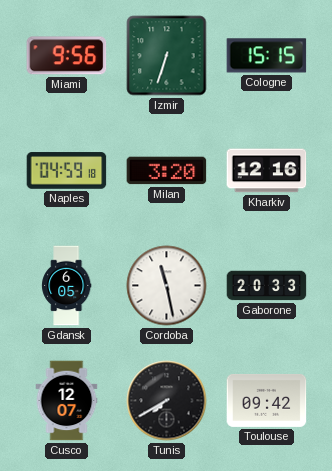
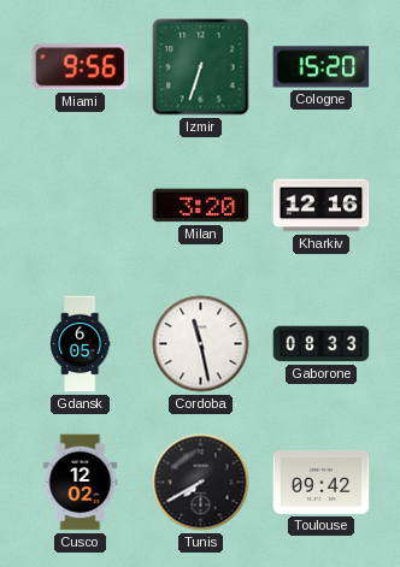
Cologne: 15:15 -> 15:20 (322, 67)
Naples: 04:59 -> none (67, 171)
Gaborone: 20:33 -> 08:33 (322, 344)
Cusco: 12:07 -> 12:02 (81, 483)
